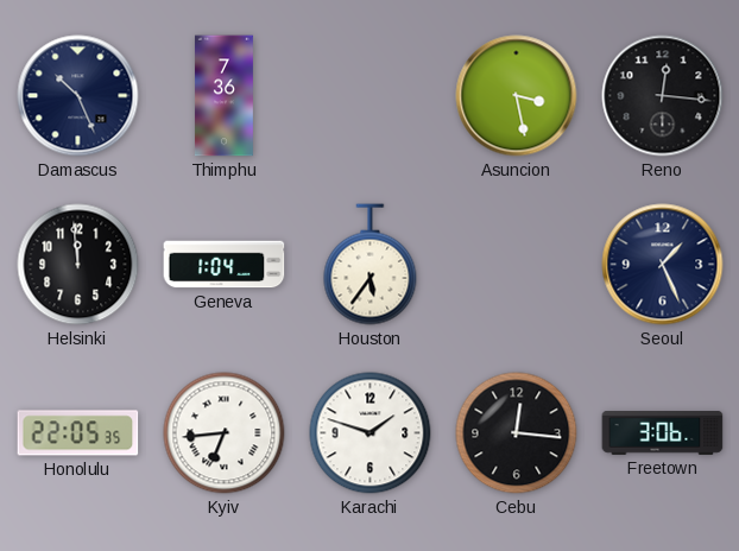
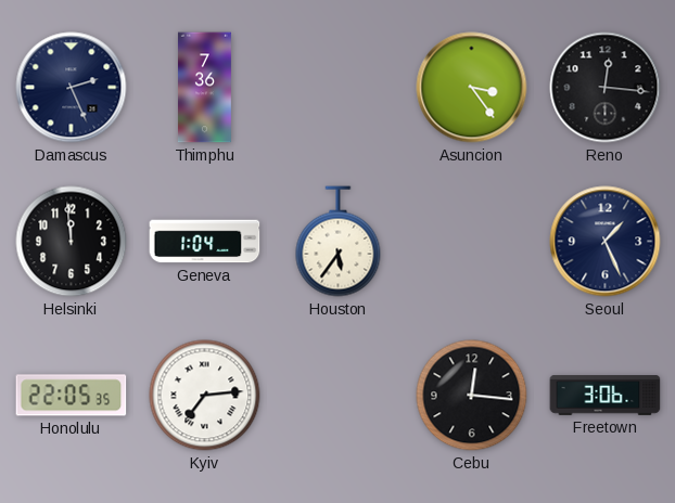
Damascus: 10:26 -> 2:26 (72, 88)
Asuncion: 3:28 -> 3:24 (472, 88)
Kyiv: 6:44 -> 7:14 (205, 396)
Karachi: 1:48 -> none (371, 433)
